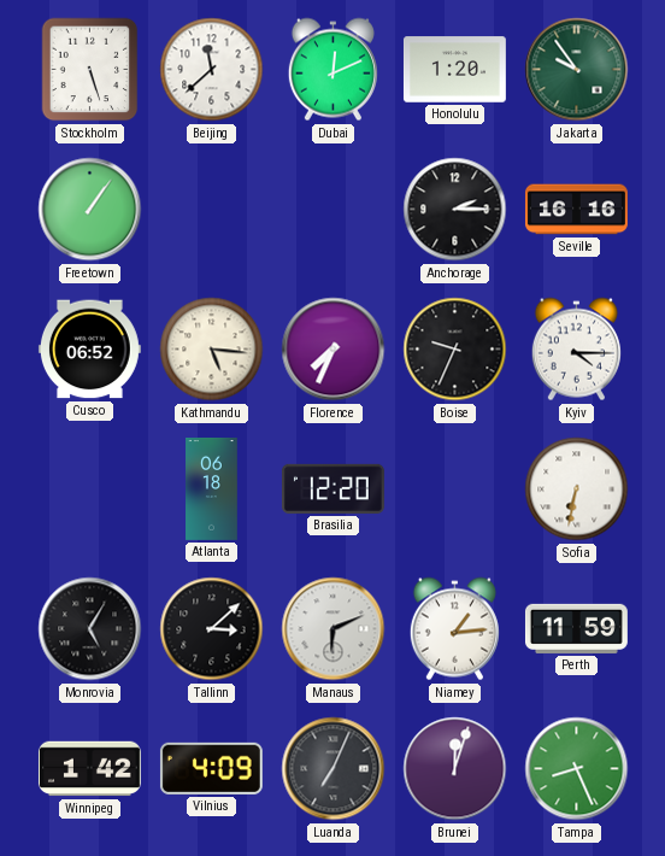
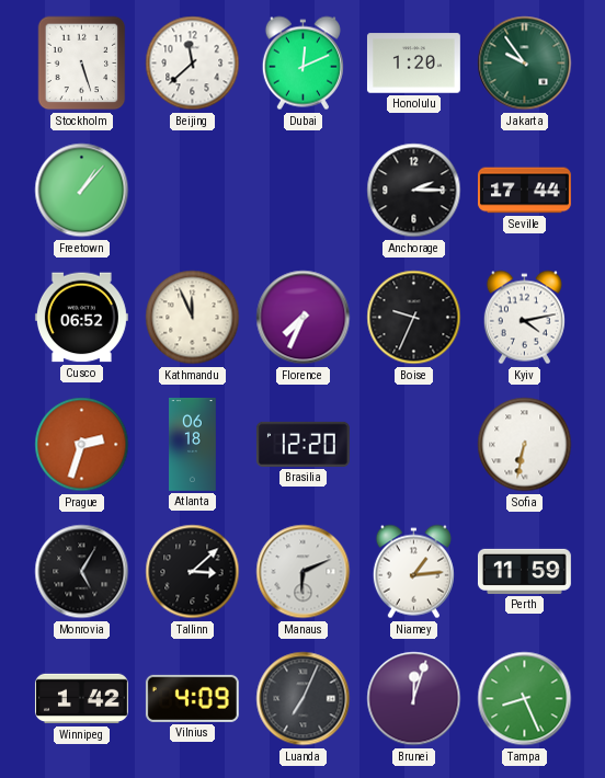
Freetown: 1:06 -> 1:07 (82, 191)
Seville: 16:16 -> 17:44 (524, 191)
Kathmandu: 5:16 -> 11:56 (193, 318)
Kyiv: 4:15 -> 4:13 (524, 318)
Prague: none -> 2:33 (82, 445)
